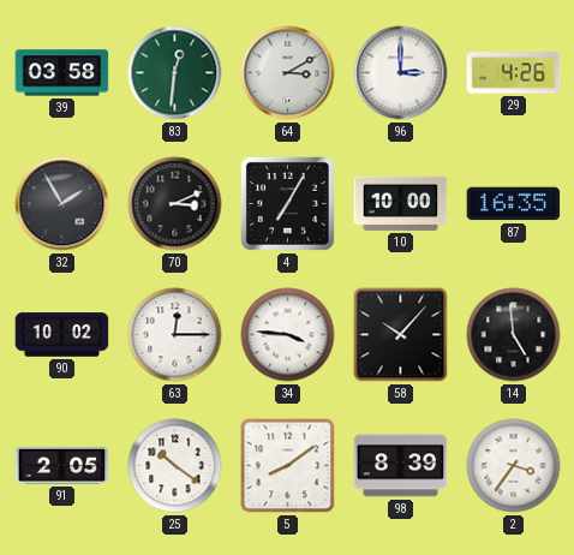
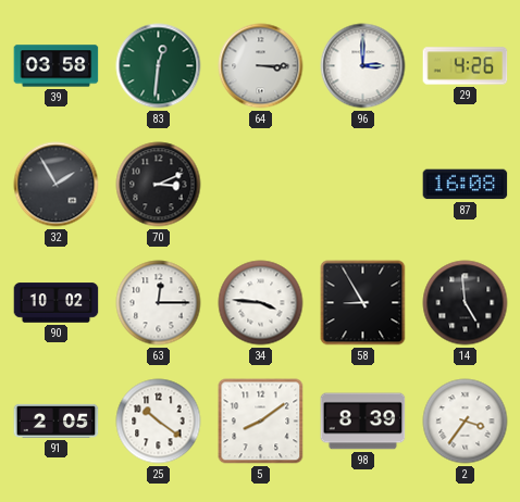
64: 3:10 -> 3:15 (261, 66)
4: 7:05 -> none (287, 203)
10: 10:00 -> none (401, 203)
87: 16:35 -> 16:08 (466, 185)
58: 10:07 -> 8:55 (363, 303)
